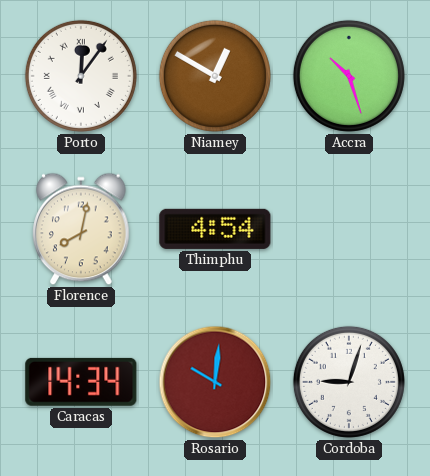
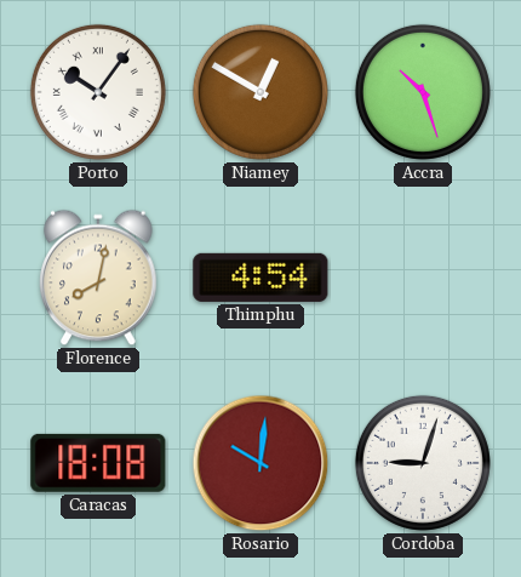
Porto: 12:06 -> 10:06 (98, 92)
Caracas: 14:34 -> 18:08 (98, 463)
